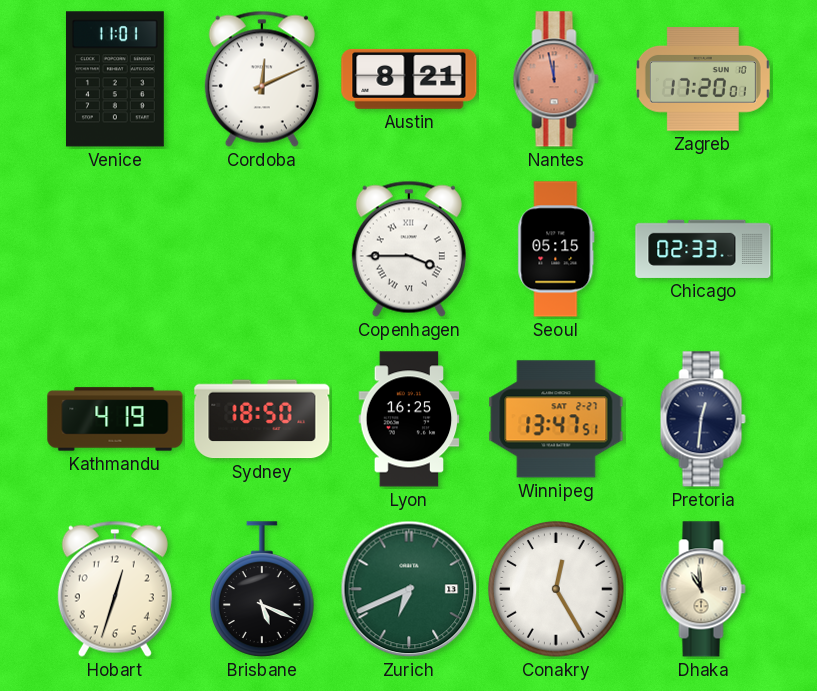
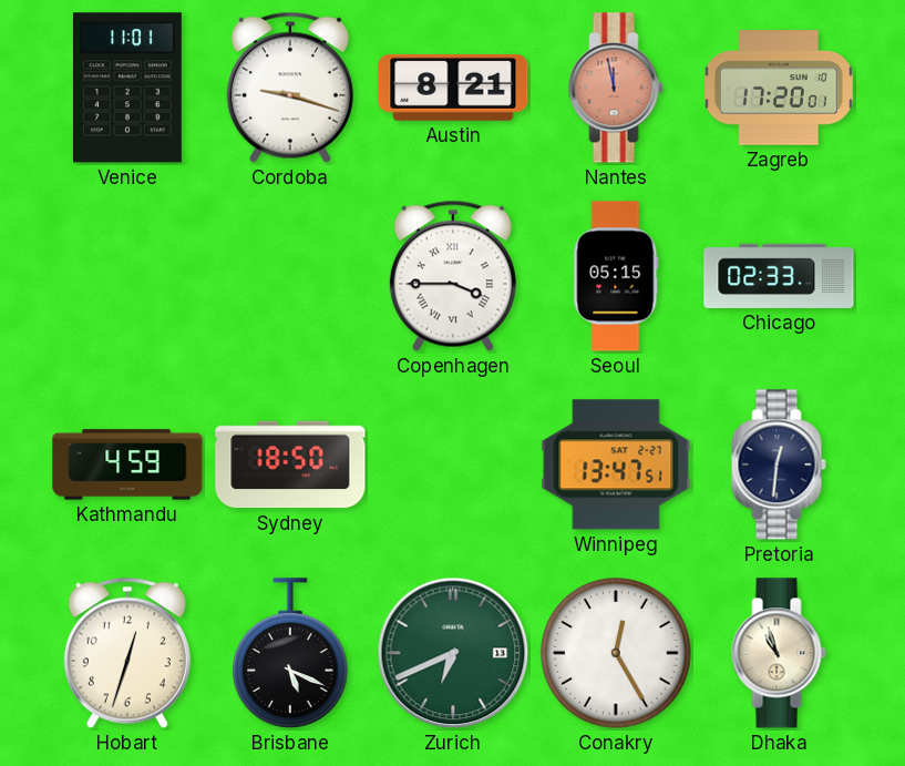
Cordoba: 12:11 -> 9:18 (290, 88)
Kathmandu: 4:19 -> 4:59 (127, 464)
Lyon: 16:25 -> none (409, 419)
Dhaka: 10:59 -> 10:57 (779, 653)
